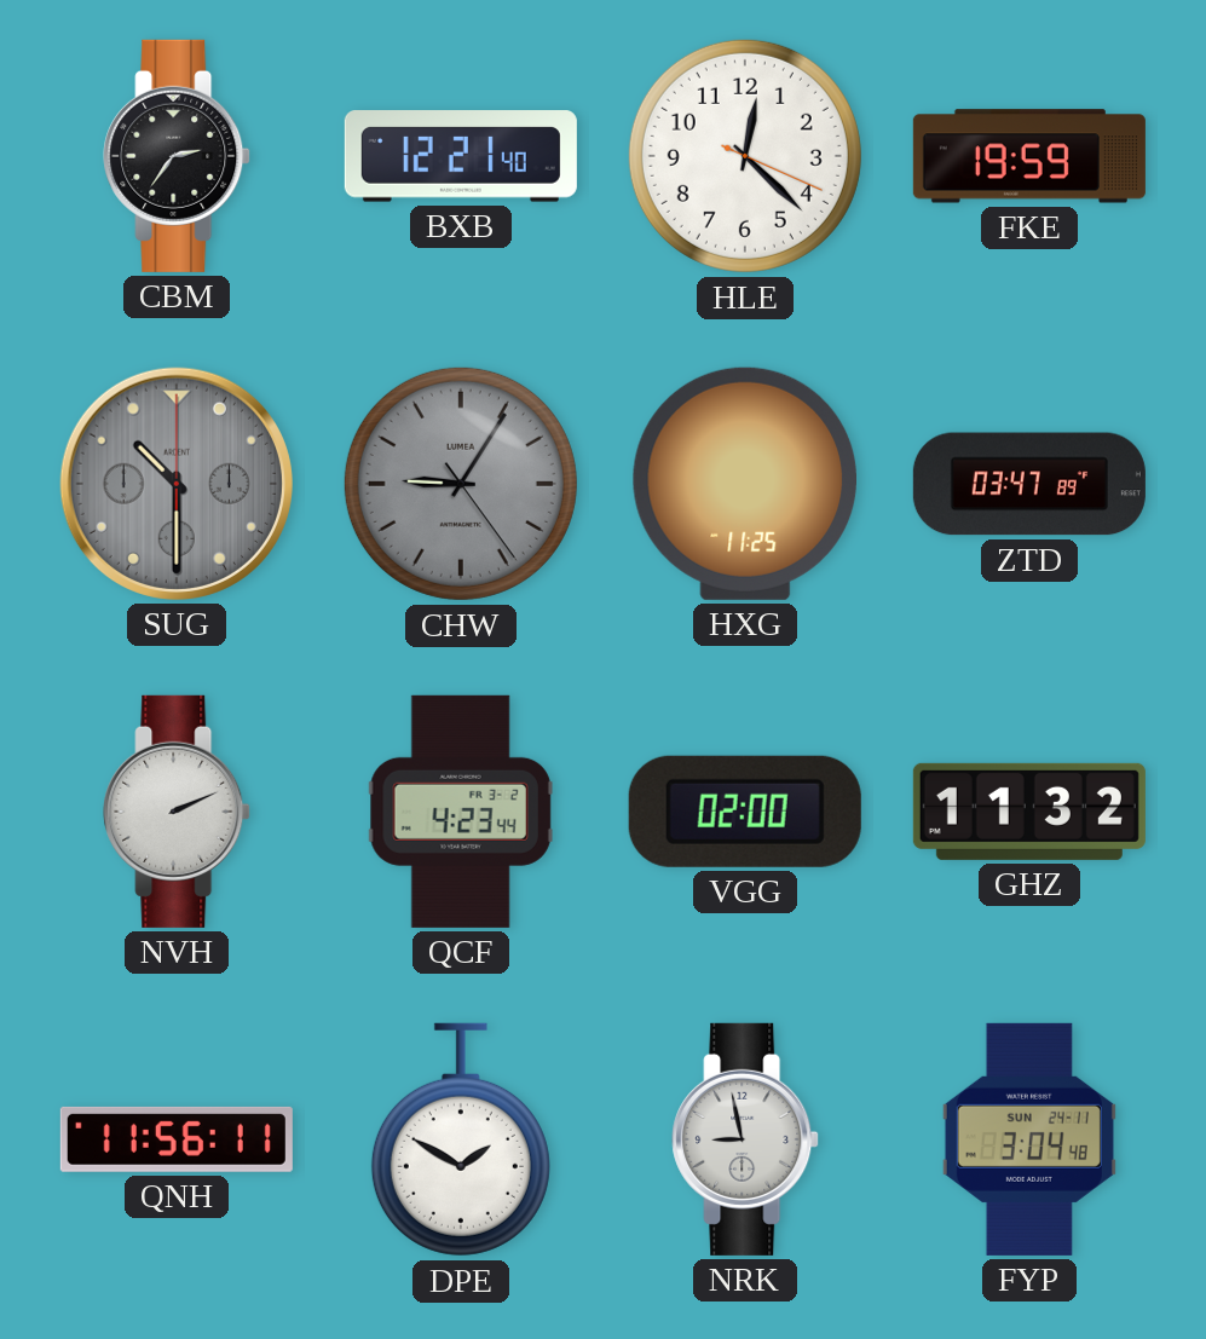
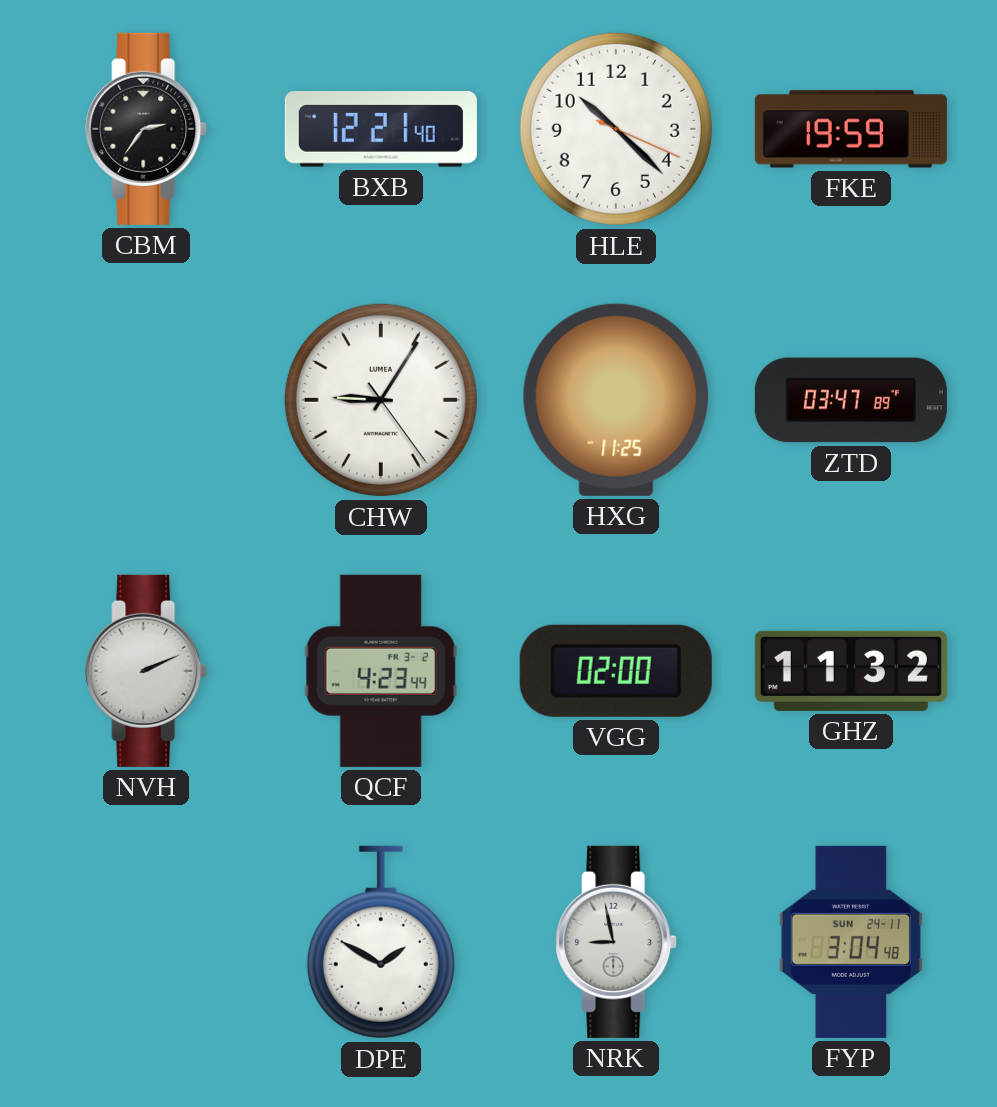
HLE: 12:22 -> 10:22 (616, 129)
SUG: 10:30 -> none (177, 484)
CHW dial: grey -> white (381, 400)
QNH: 11:56 -> none (177, 1139)
